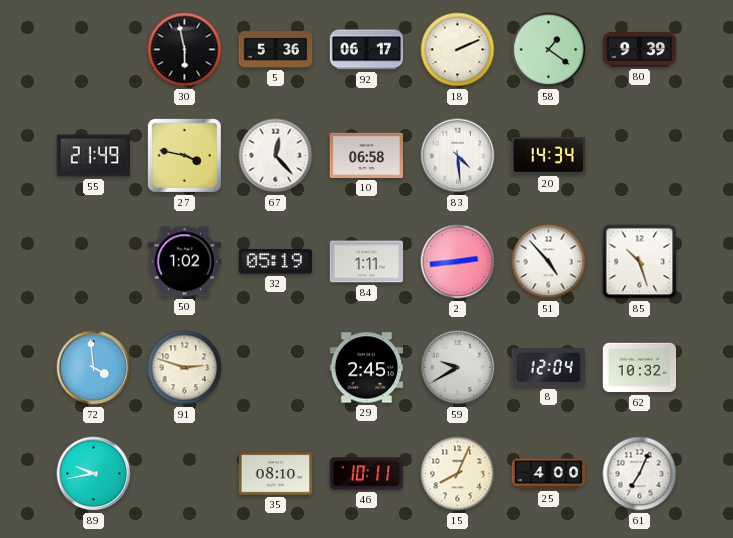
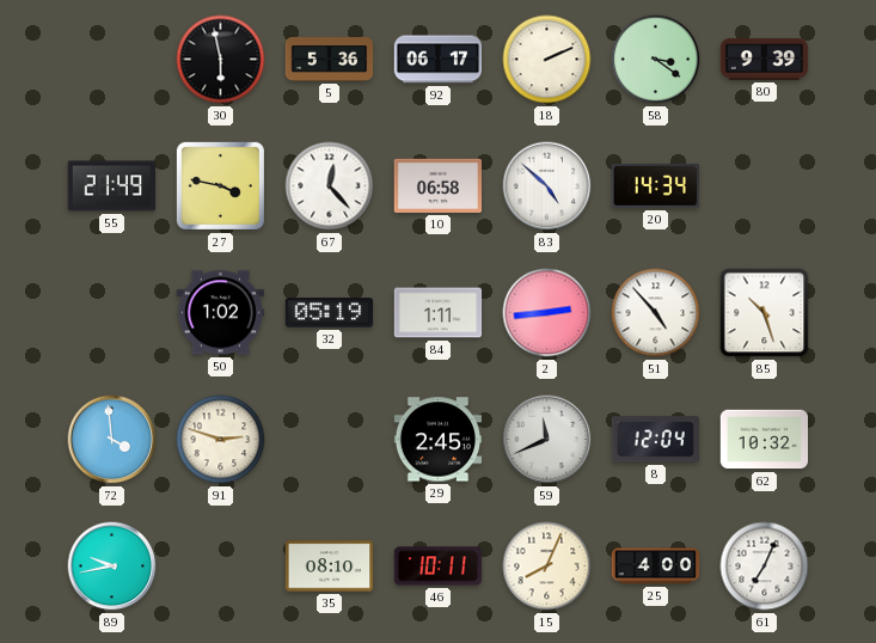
58: 1:21 -> 3:21 (656, 60)
83: 4:29 -> 4:52 (547, 186)
59: 9:40 -> 11:41 (547, 440)
